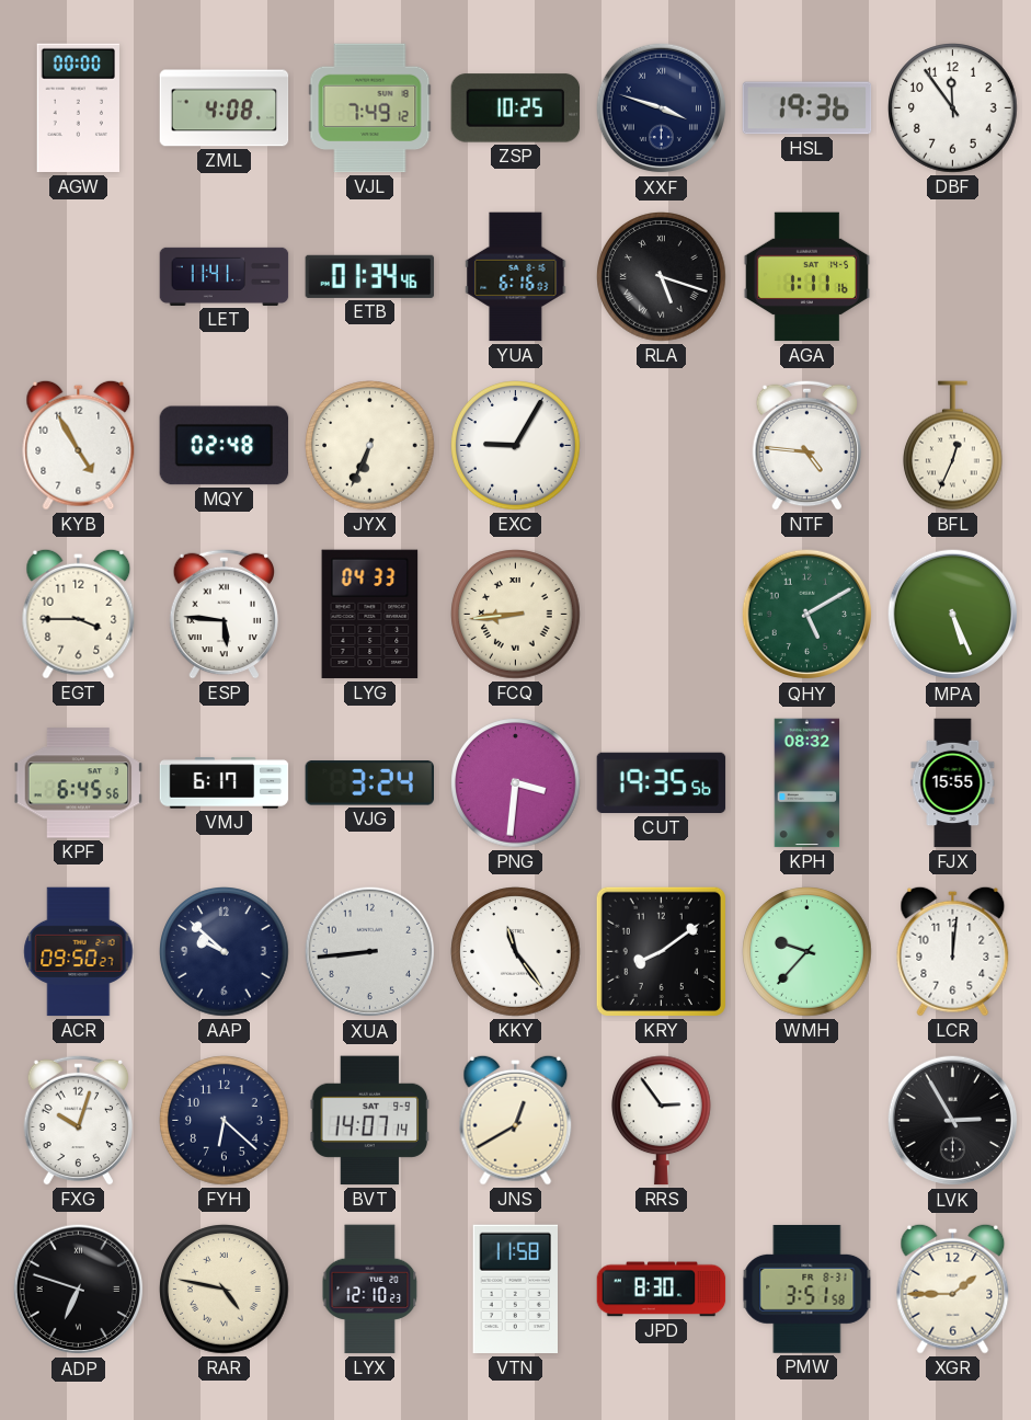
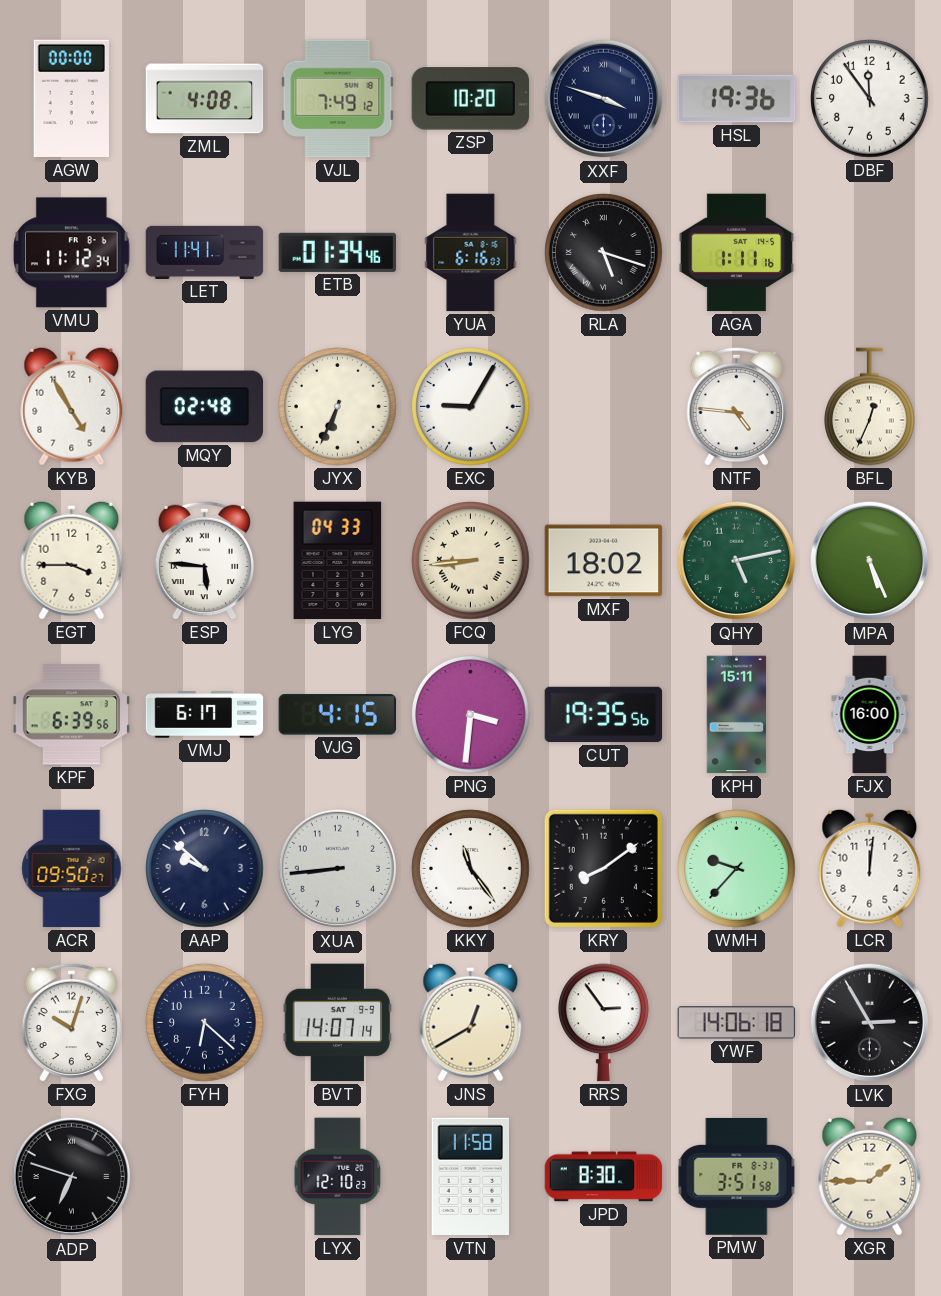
ZSP: 10:25 -> 10:20 (471, 99)
VMU: none -> 11:12 (72, 253)
MXF: none -> 18:02 (604, 561)
QHY: 5:10 -> 5:13 (737, 561)
KPF: 6:45 -> 6:39 (72, 715)
VJG: 3:24 -> 4:15 (337, 715)
KPH: 08:32 -> 15:11 (737, 715)
FJX: 15:55 -> 16:00 (870, 715)
YWF: none -> 14:06 (737, 1023)
RAR: 4:47 -> none (225, 1290)
